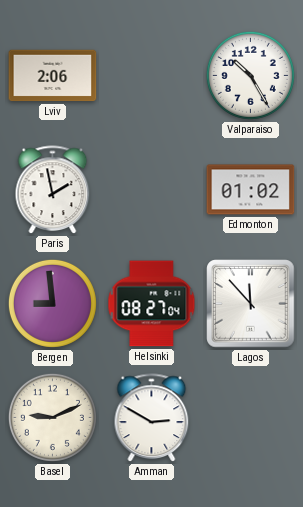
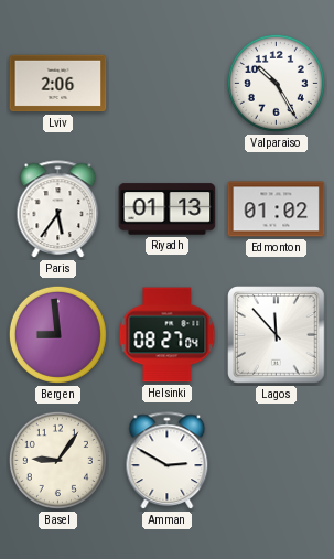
Paris: 1:58 -> 5:36 (58, 209)
Riyadh: none -> 01:13 (168, 209)
Basel: 9:11 -> 9:06 (57, 460)
